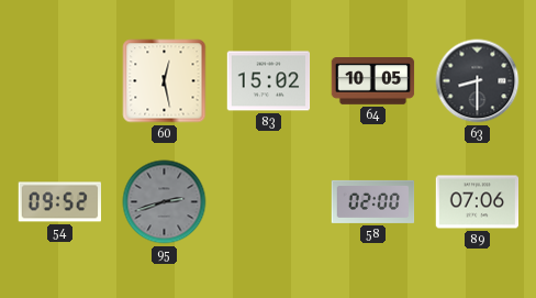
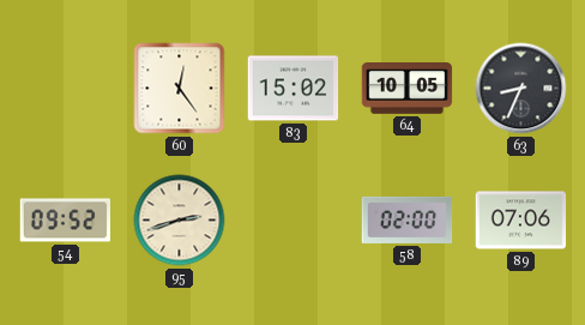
60: 12:28 -> 12:24 (180, 89)
63: 8:30 -> 8:34 (521, 89)
95 dial: grey -> cream (180, 221)
